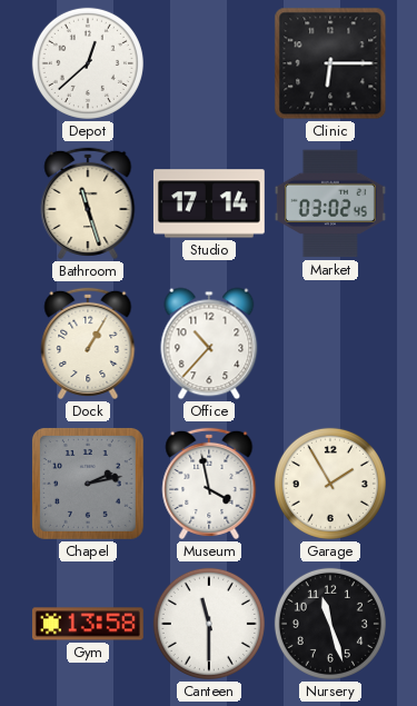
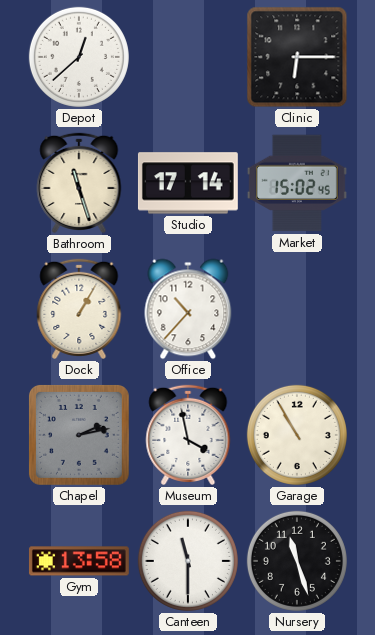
Market: 03:02 -> 15:02 (297, 183)
Garage: 1:55 -> 10:55 (297, 435)
